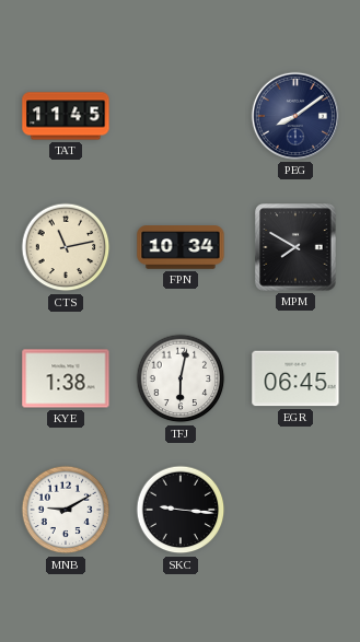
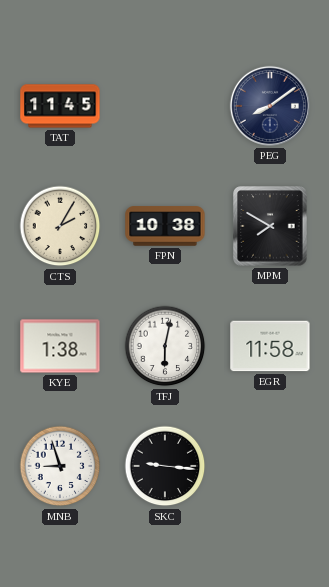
CTS: 11:13 -> 2:05 (60, 226)
FPN: 10:34 -> 10:38 (165, 226)
EGR: 06:45 -> 11:58 (270, 346)
MNB: 9:10 -> 8:57 (60, 466)
